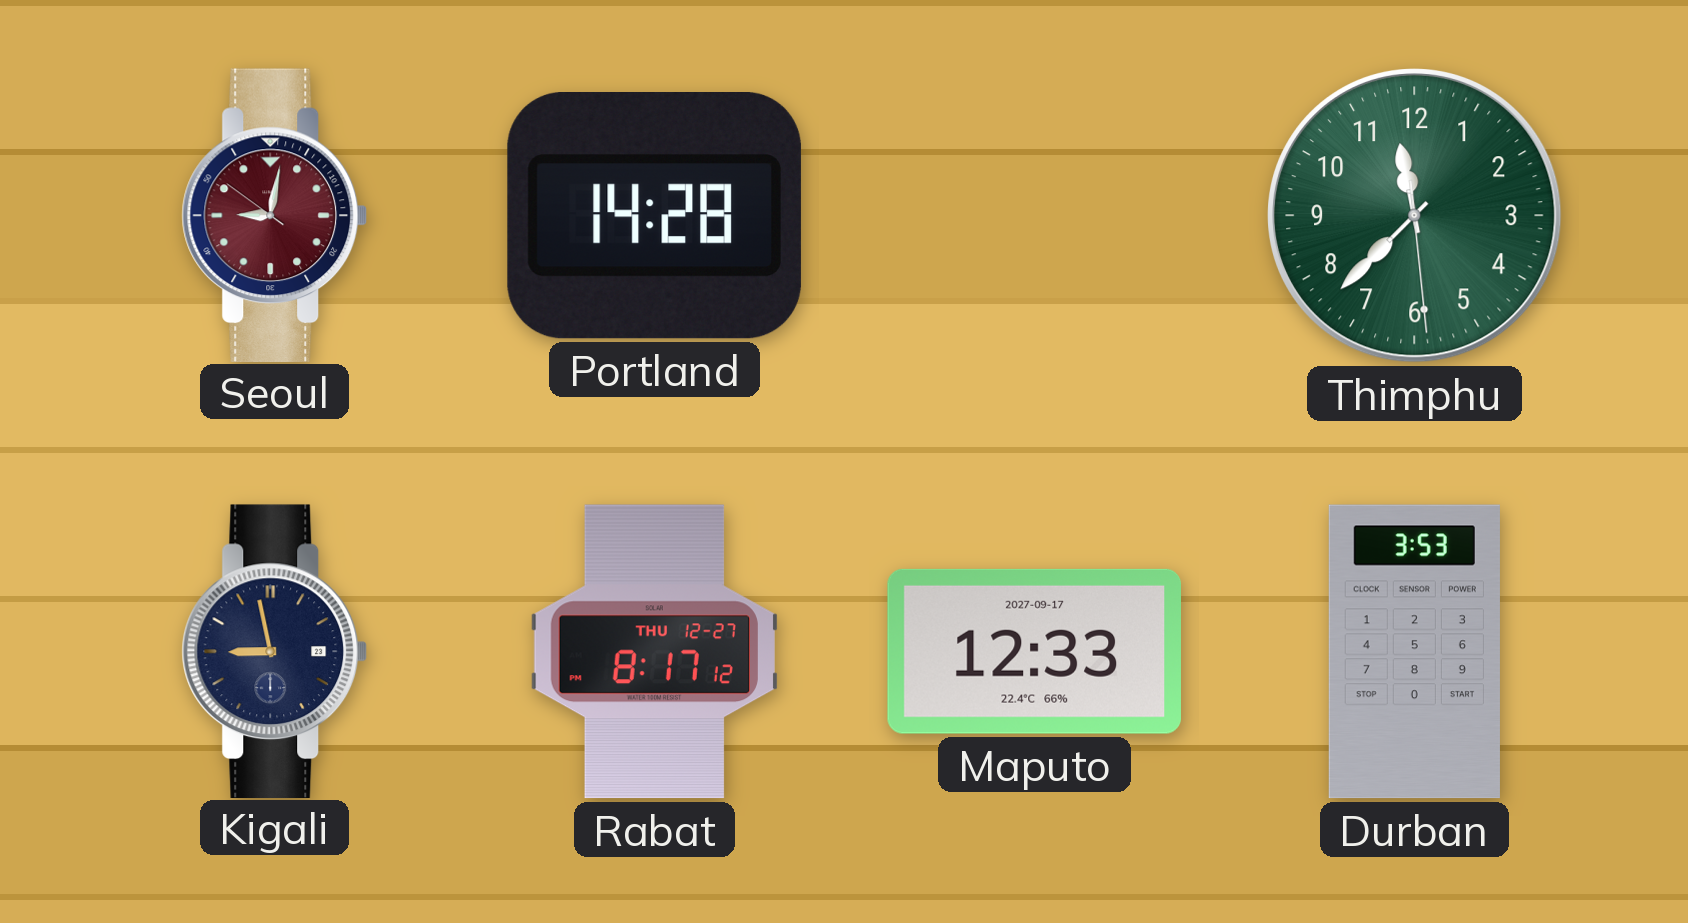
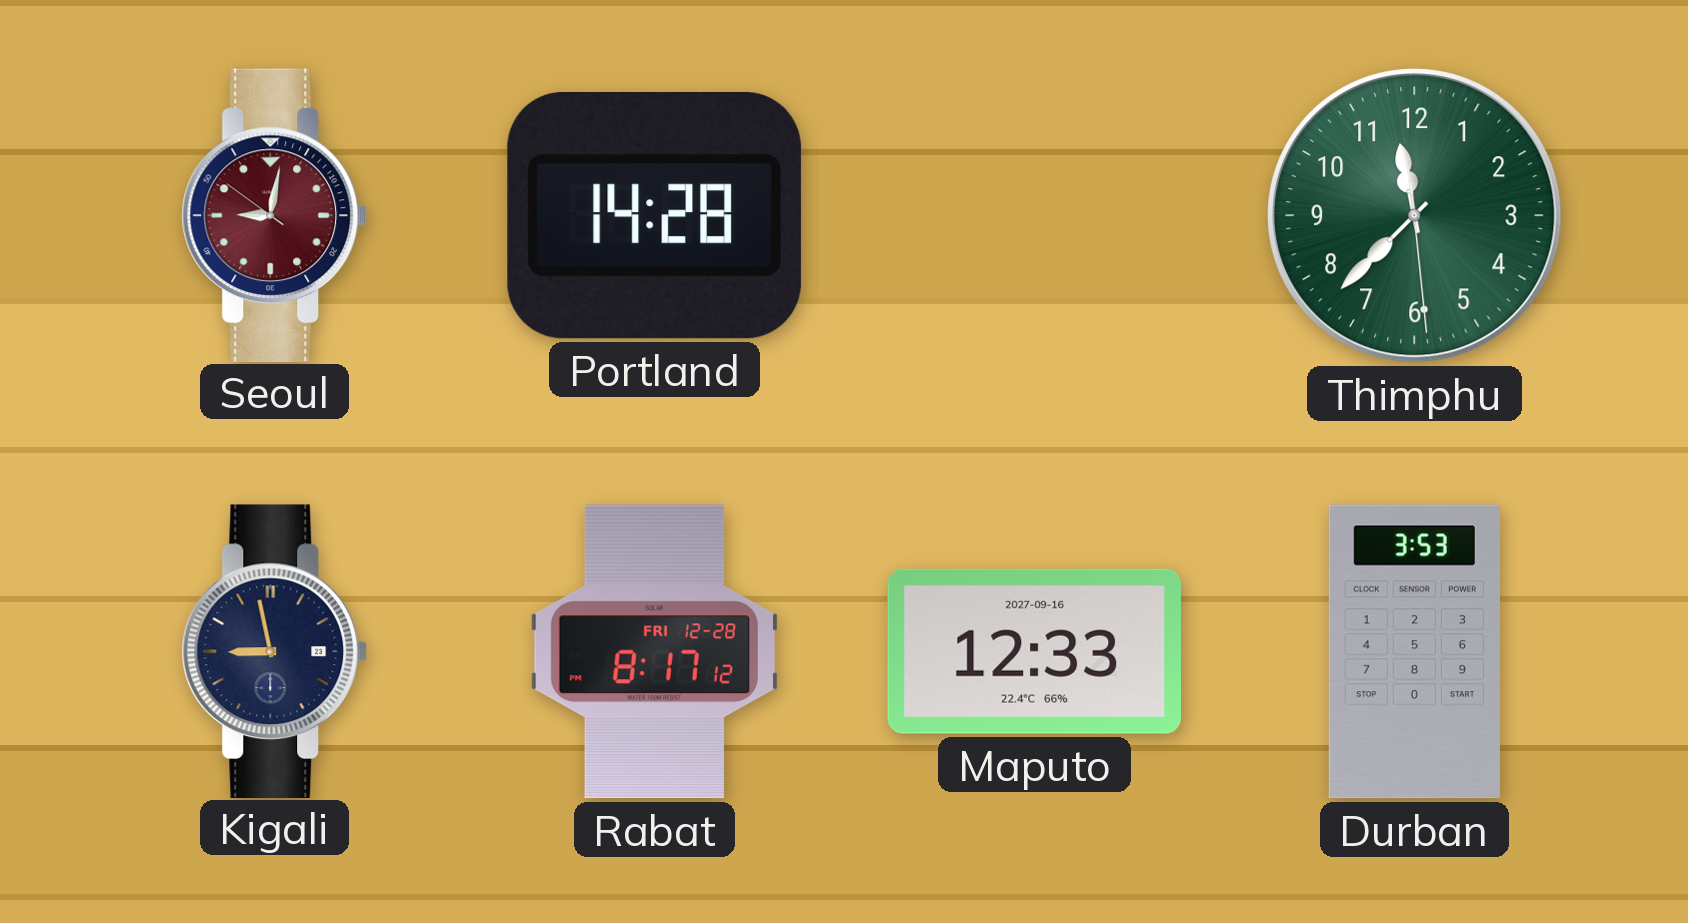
Rabat date: THU 12-27 -> FRI 12-28 (654, 652)
Maputo date: 2027-09-17 -> 2027-09-16 (1034, 651)
